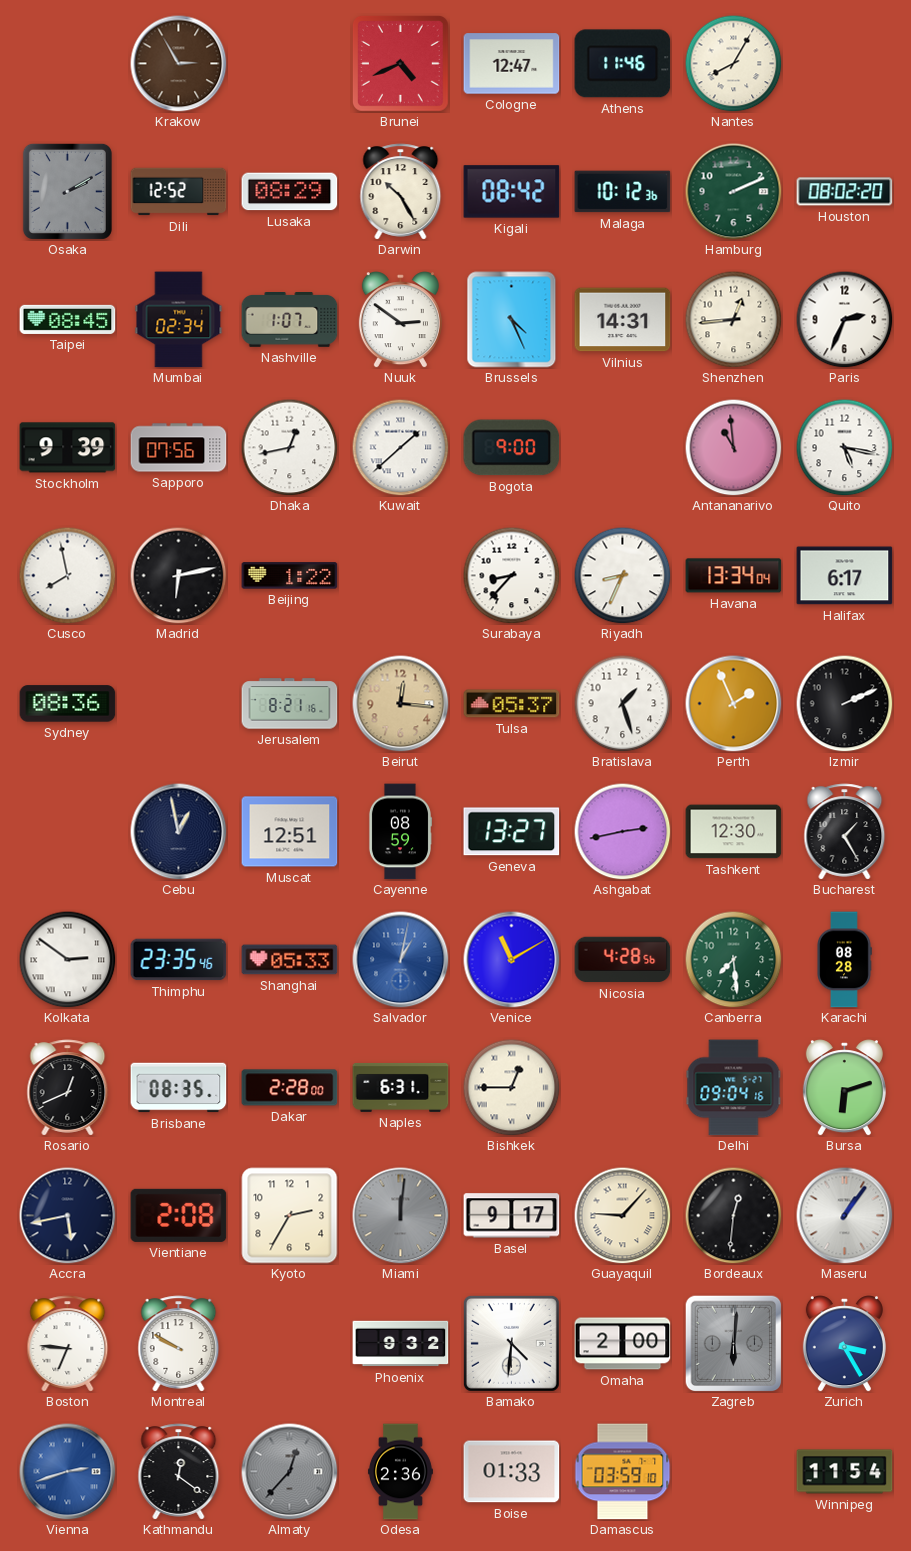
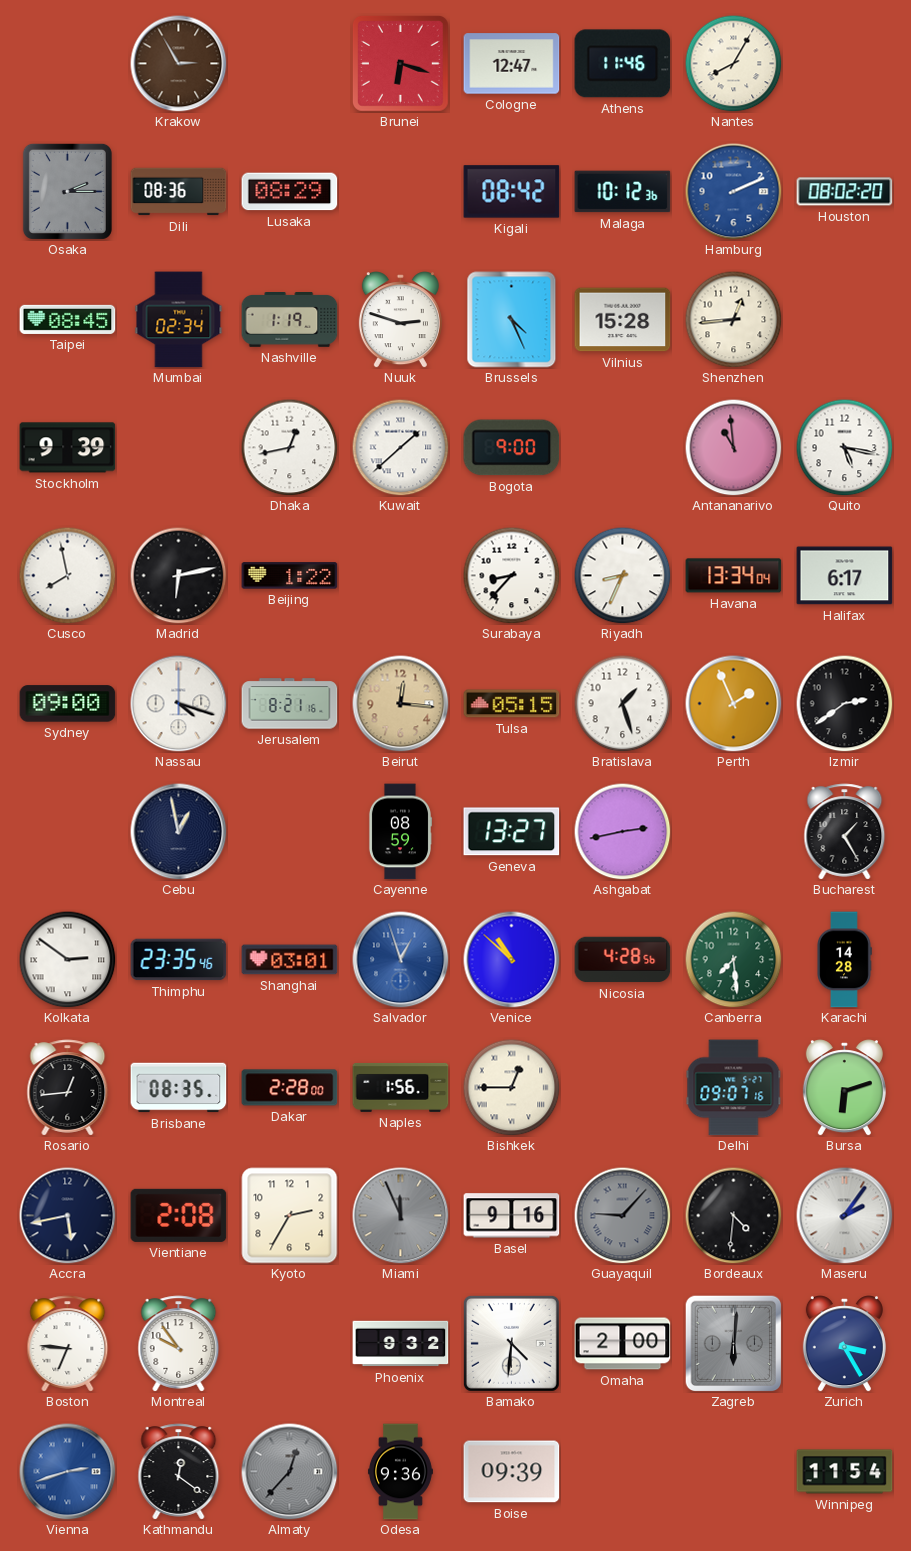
Brunei: 4:41 -> 6:18 (400, 63)
Osaka: 2:10 -> 2:15 (67, 191)
Dili: 12:52 -> 08:36 (179, 192)
Darwin: 10:25 -> none (401, 192)
Hamburg dial: green -> blue (734, 192)
Nashville: 1:07 -> 1:19 (290, 320)
Nuuk: 2:51 -> 2:48 (400, 320)
Vilnius: 14:31 -> 15:28 (623, 320)
Paris: 2:34 -> none (844, 319)
Sapporo: 07:56 -> none (179, 448)
Sydney: 08:36 -> 09:00 (68, 704)
Nassau: none -> 4:18 (179, 704)
Tulsa: 05:37 -> 05:15 (512, 704)
Izmir: 2:11 -> 2:39 (844, 703)
Muscat: 12:51 -> none (290, 832)
Tashkent: 12:30 -> none (734, 832)
Shanghai: 05:33 -> 03:01 (290, 960)
Salvador: 1:02 -> 12:57 (401, 960)
Venice: 11:10 -> 10:52 (512, 960)
Karachi: 08:28 -> 14:28 (844, 960)
Rosario: 12:41 -> 12:44 (68, 1088)
Naples: 6:31 -> 1:56 (401, 1087)
Delhi: 09:04 -> 09:07 (734, 1088)
Miami: 12:01 -> 11:56 (401, 1216)
Basel: 9:17 -> 9:16 (512, 1216)
Guayaquil dial: cream -> grey (622, 1215)
Bordeaux: 12:31 -> 4:31 (733, 1215)
Maseru: 1:06 -> 2:06 (845, 1216)
Montreal: 9:50 -> 9:54 (179, 1344)
Odesa: 2:36 -> 9:36 (400, 1472)
Boise: 01:33 -> 09:39 (512, 1472)
Damascus: 03:59 -> none (623, 1472)
